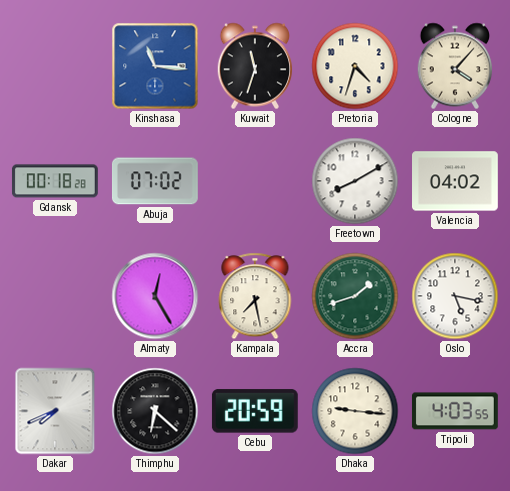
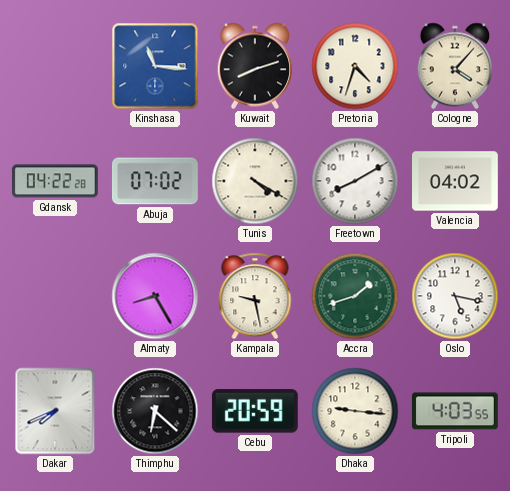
Kuwait: 11:33 -> 8:12 (255, 66)
Gdansk: 00:18 -> 04:22 (55, 181)
Tunis: none -> 4:20 (255, 181)
Almaty: 12:25 -> 8:25 (155, 296)
Kampala: 7:28 -> 9:28 (255, 296)
